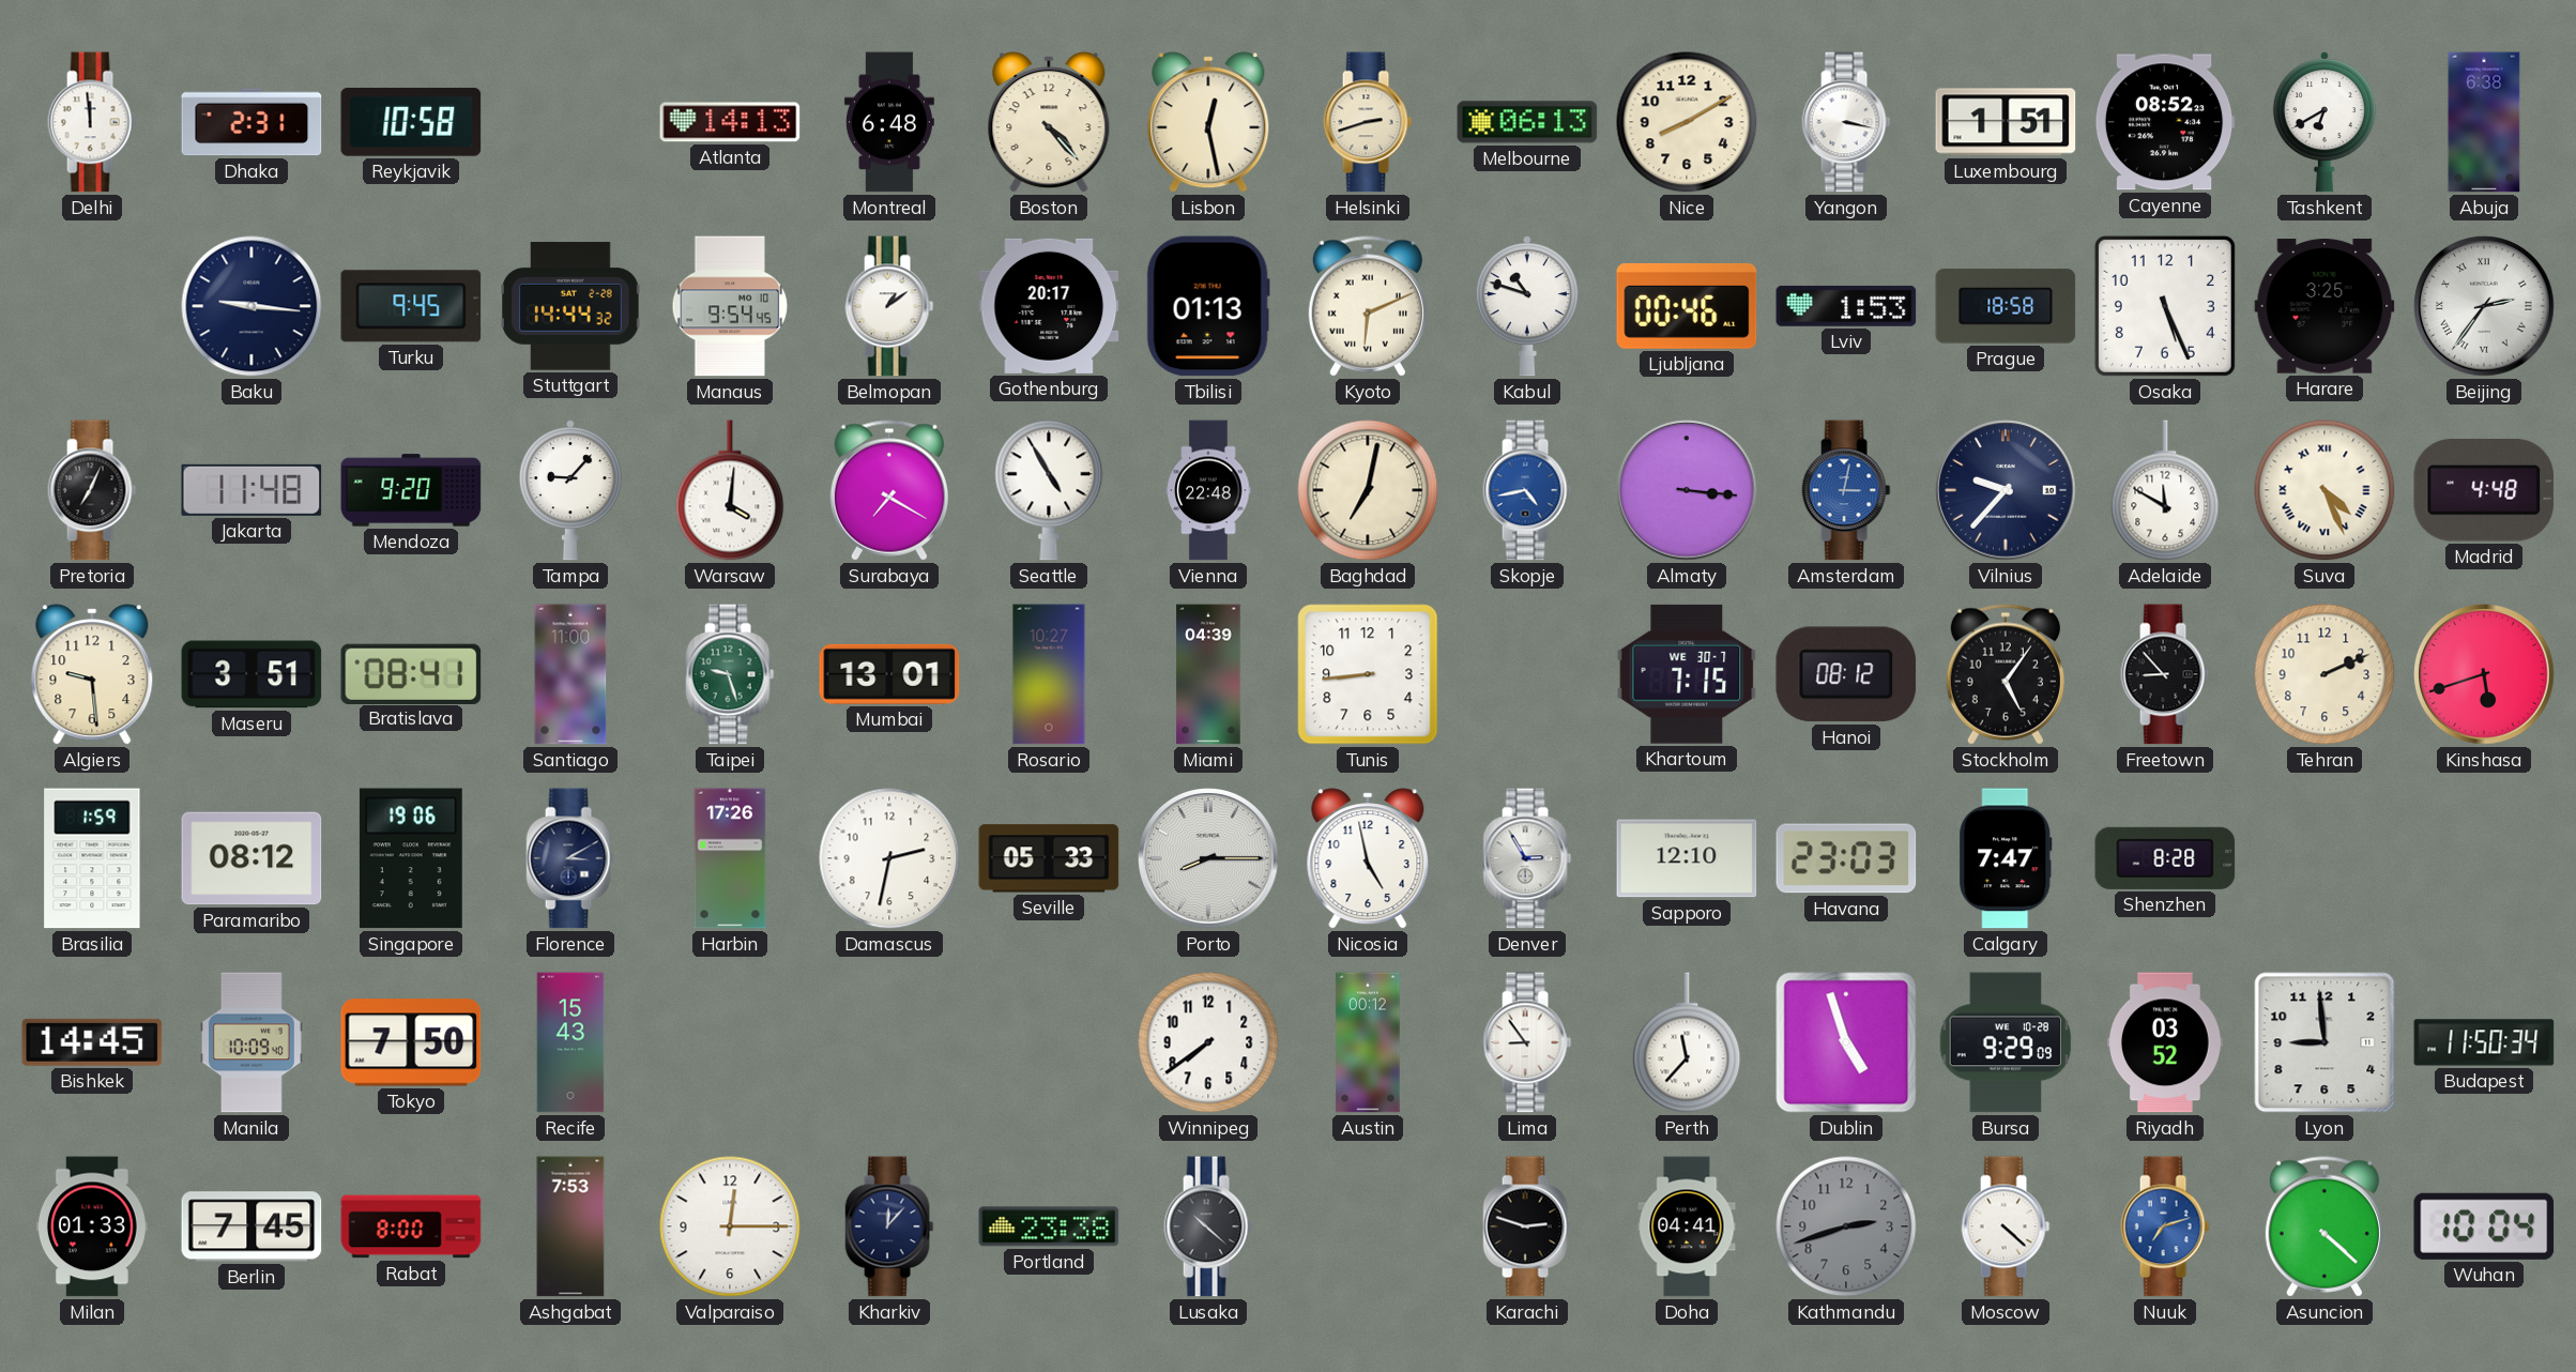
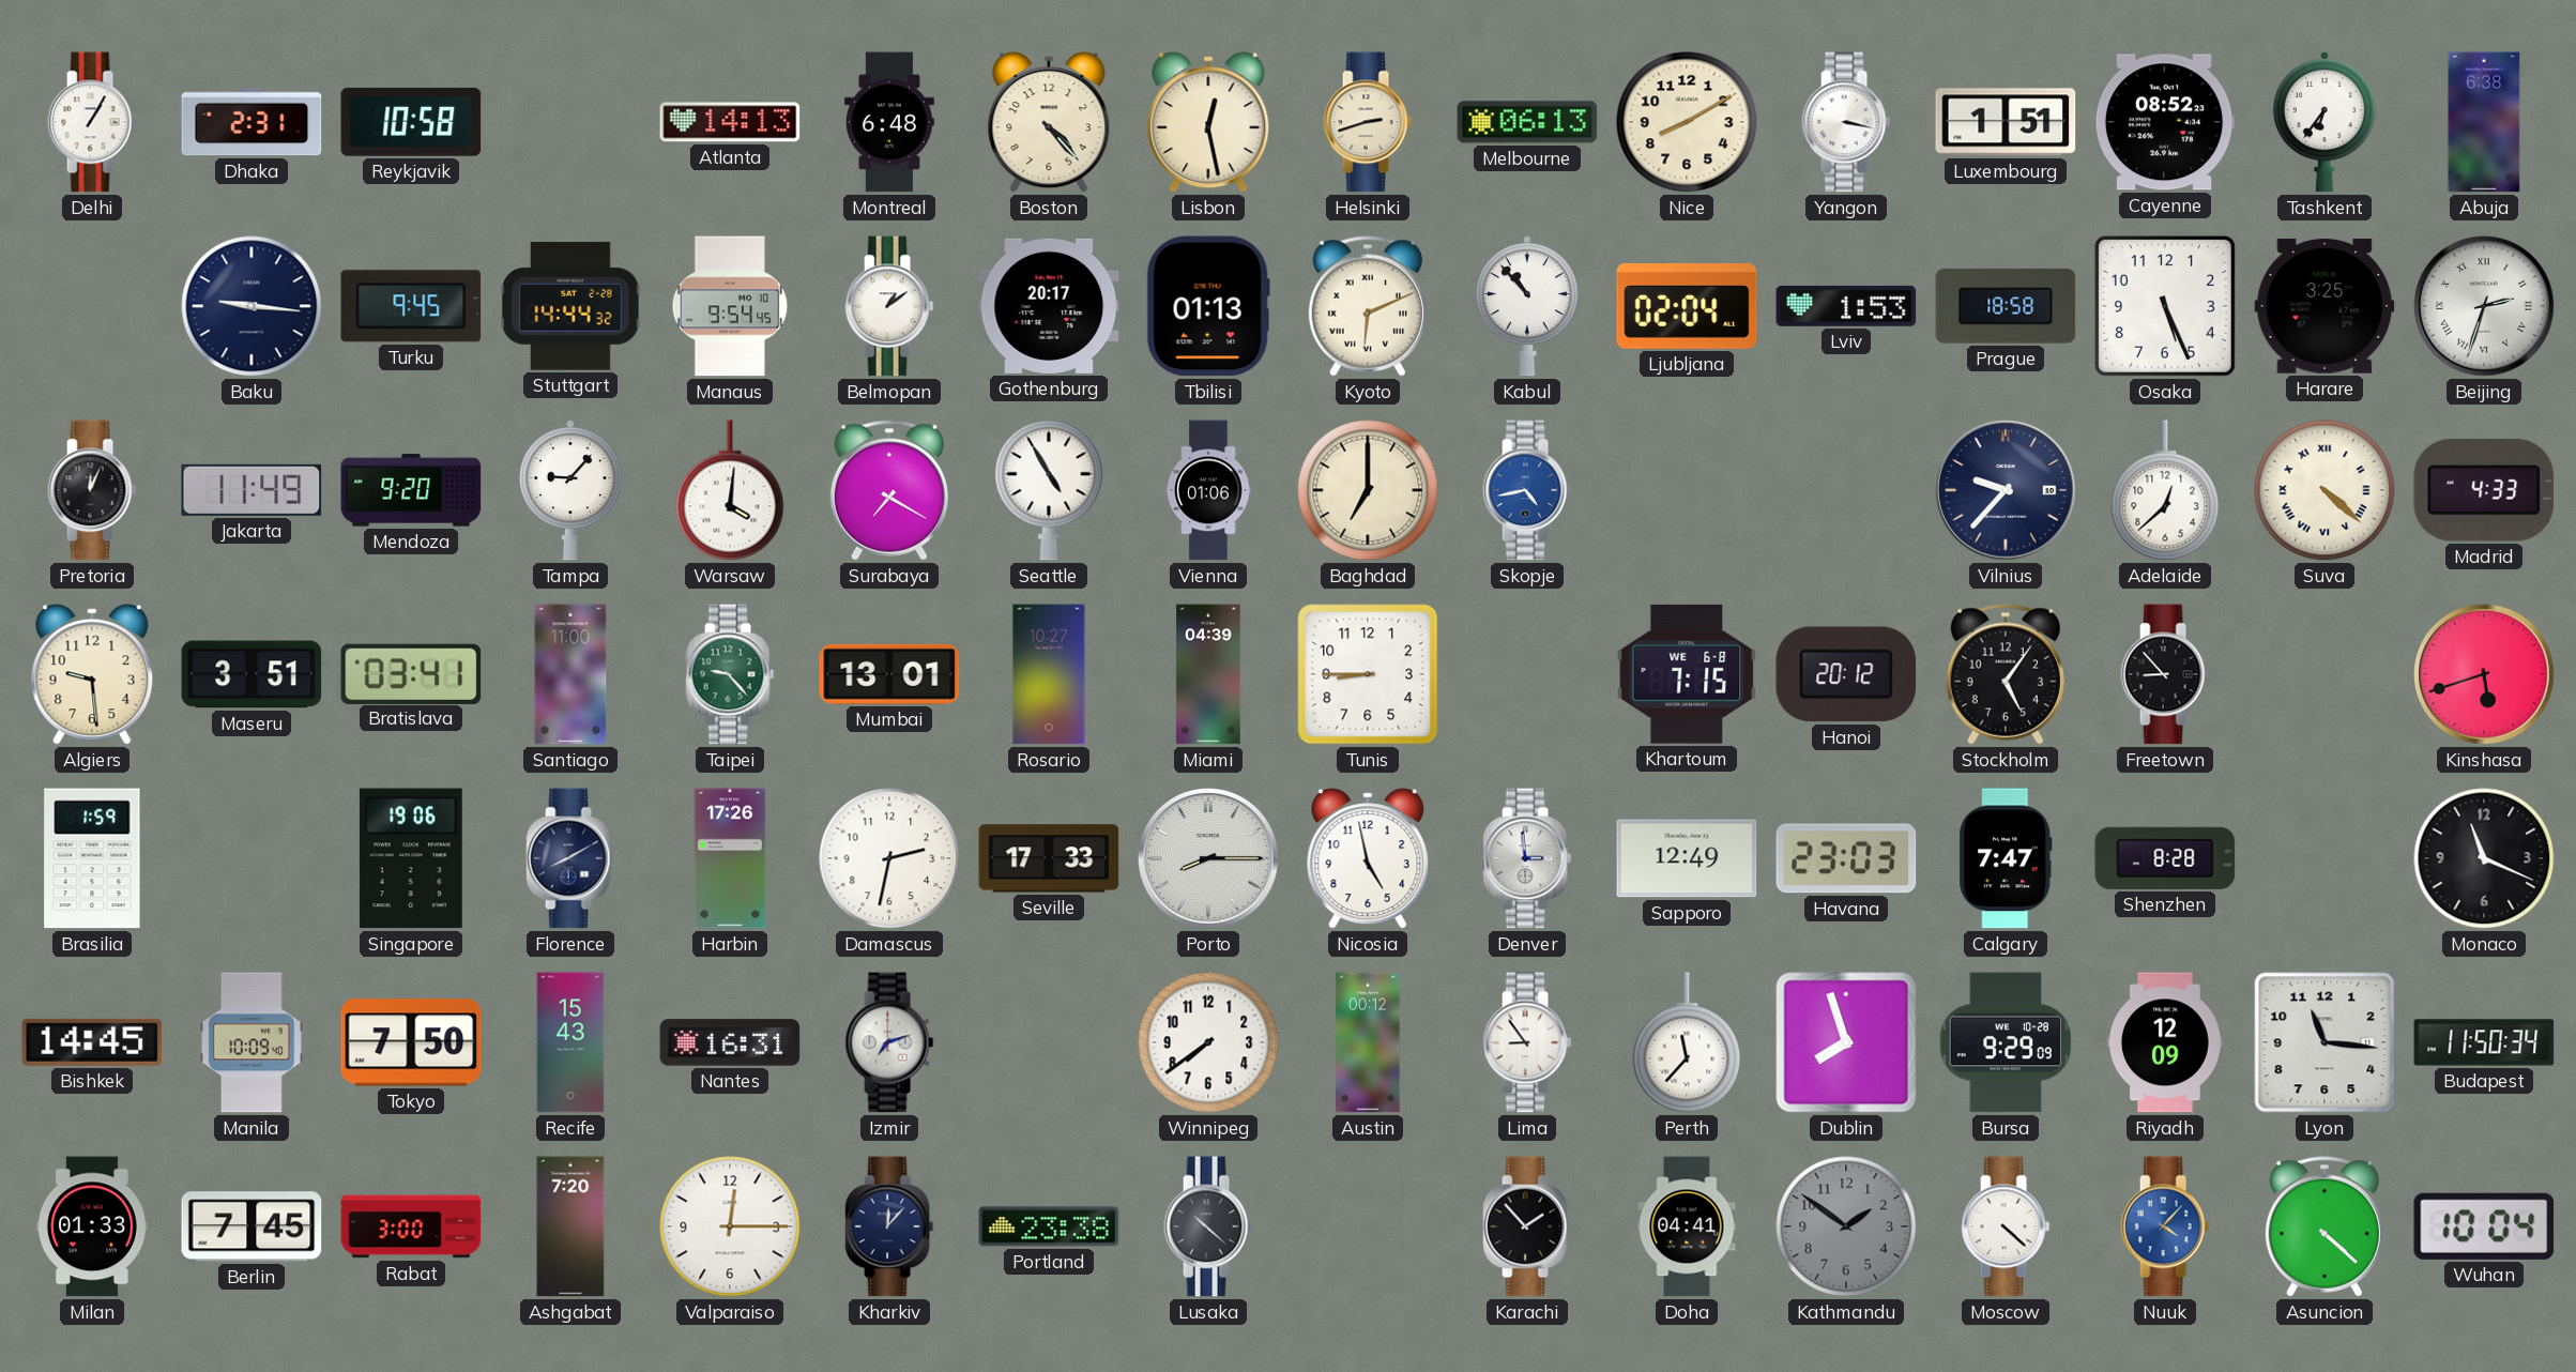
Delhi: 11:59 -> 1:05 (92, 122)
Tashkent: 6:40 -> 6:36 (2325, 122)
Kabul: 10:48 -> 10:53 (1527, 306)
Ljubljana: 00:46 -> 02:04 (1687, 306)
Beijing: 2:36 -> 2:33 (2484, 306)
Pretoria: 7:04 -> 12:04 (92, 490)
Jakarta: 11:48 -> 11:49 (251, 490)
Vienna: 22:48 -> 01:06 (1208, 490)
Baghdad: 7:02 -> 7:00 (1368, 490)
Almaty: 3:16 -> none (1687, 490)
Amsterdam: 3:02 -> none (1846, 490)
Adelaide: 11:50 -> 12:38 (2165, 490)
Suva: 4:26 -> 4:22 (2325, 490)
Madrid: 4:48 -> 4:33 (2484, 491)
Bratislava: 08:41 -> 03:41 (411, 673)
Taipei: 9:27 -> 9:23 (730, 674)
Tunis: 8:44 -> 8:45 (1368, 674)
Khartoum date: WE 30-7 -> WE 6-8 (1687, 674)
Hanoi: 08:12 -> 20:12 (1846, 674)
Tehran: 2:11 -> none (2325, 674)
Paramaribo: 08:12 -> none (251, 858)
Florence: 3:10 -> 8:10 (570, 858)
Seville: 05:33 -> 17:33 (1049, 858)
Denver: 2:55 -> 2:59 (1527, 858)
Sapporo: 12:10 -> 12:49 (1687, 858)
Monaco: none -> 11:19 (2484, 858)
Nantes: none -> 16:31 (730, 1042)
Izmir: none -> 7:12 (889, 1042)
Dublin: 4:57 -> 7:57 (1846, 1042)
Riyadh: 03:52 -> 12:09 (2166, 1042)
Lyon: 8:59 -> 11:16 (2325, 1042)
Rabat: 8:00 -> 3:00 (411, 1226)
Ashgabat: 7:53 -> 7:20 (570, 1226)
Karachi: 2:48 -> 1:53 (1527, 1226)
Kathmandu: 2:42 -> 1:51 (1846, 1226)
Nuuk: 7:12 -> 4:07 (2165, 1226)
